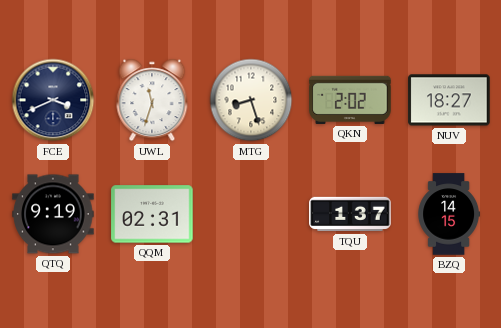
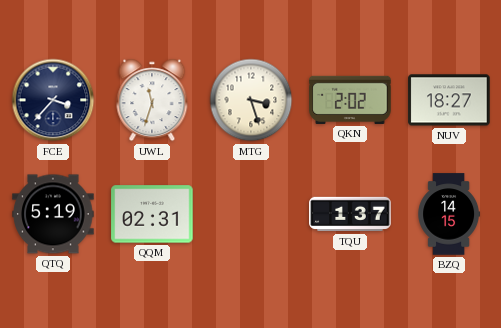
FCE: 3:41 -> 3:37 (53, 100)
MTG: 8:27 -> 3:27 (251, 100)
QTQ: 9:19 -> 5:19 (53, 214)
